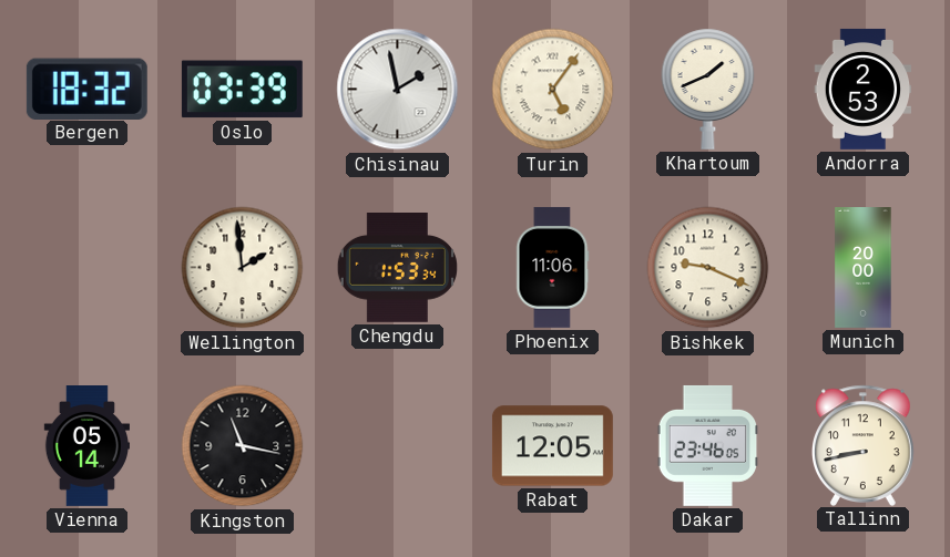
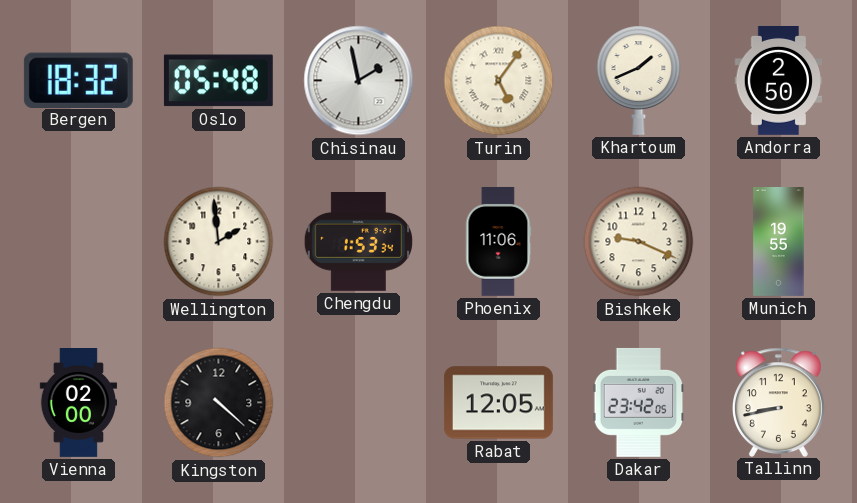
Oslo: 03:39 -> 05:48 (218, 81)
Andorra: 2:53 -> 2:50 (779, 80)
Munich: 20:00 -> 19:55 (779, 242)
Vienna: 05:14 -> 02:00 (78, 403)
Kingston: 11:17 -> 4:22 (219, 403)
Dakar: 23:46 -> 23:42 (639, 402)
